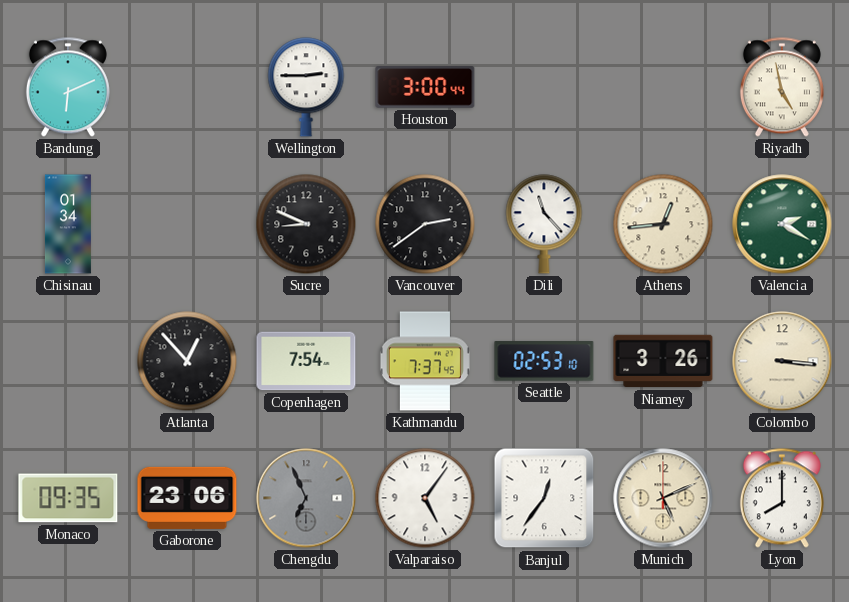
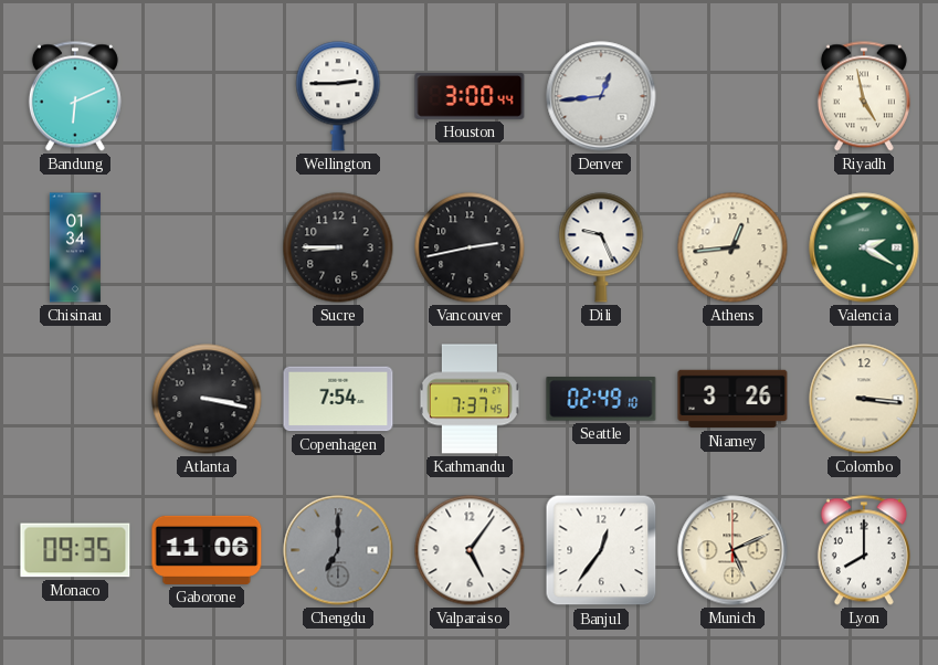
Denver: none -> 12:44 (601, 96)
Sucre: 8:49 -> 8:45 (338, 247)
Vancouver: 2:39 -> 2:43 (470, 247)
Dili: 11:23 -> 9:26 (601, 247)
Atlanta: 12:53 -> 3:17 (207, 399)
Seattle: 02:53 -> 02:49 (601, 399)
Gaborone: 23:06 -> 11:06 (207, 550)
Chengdu: 6:56 -> 7:00 (338, 550)
